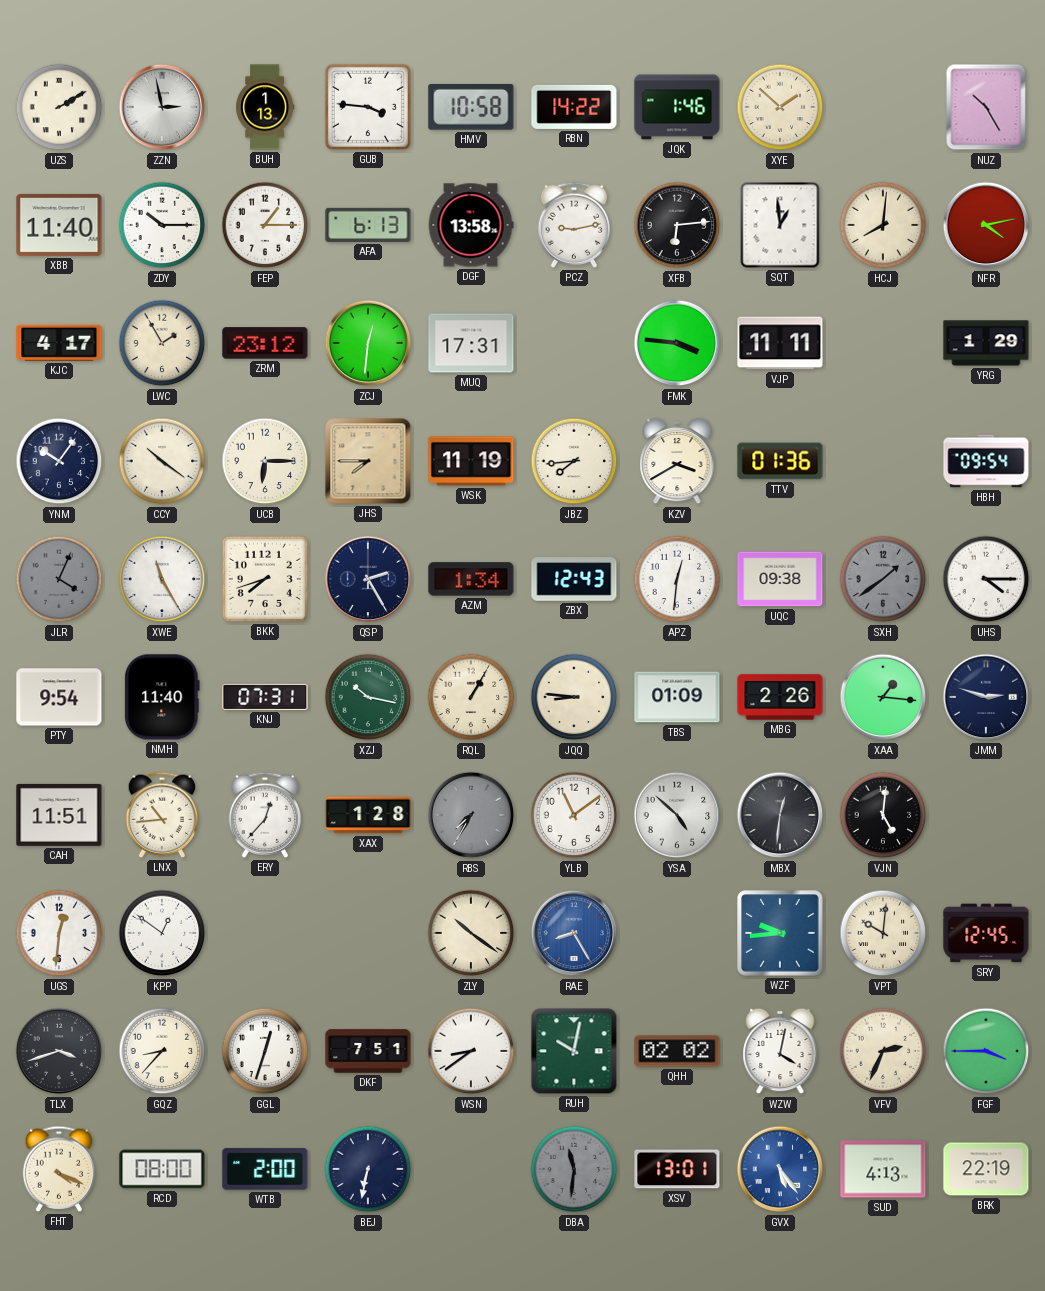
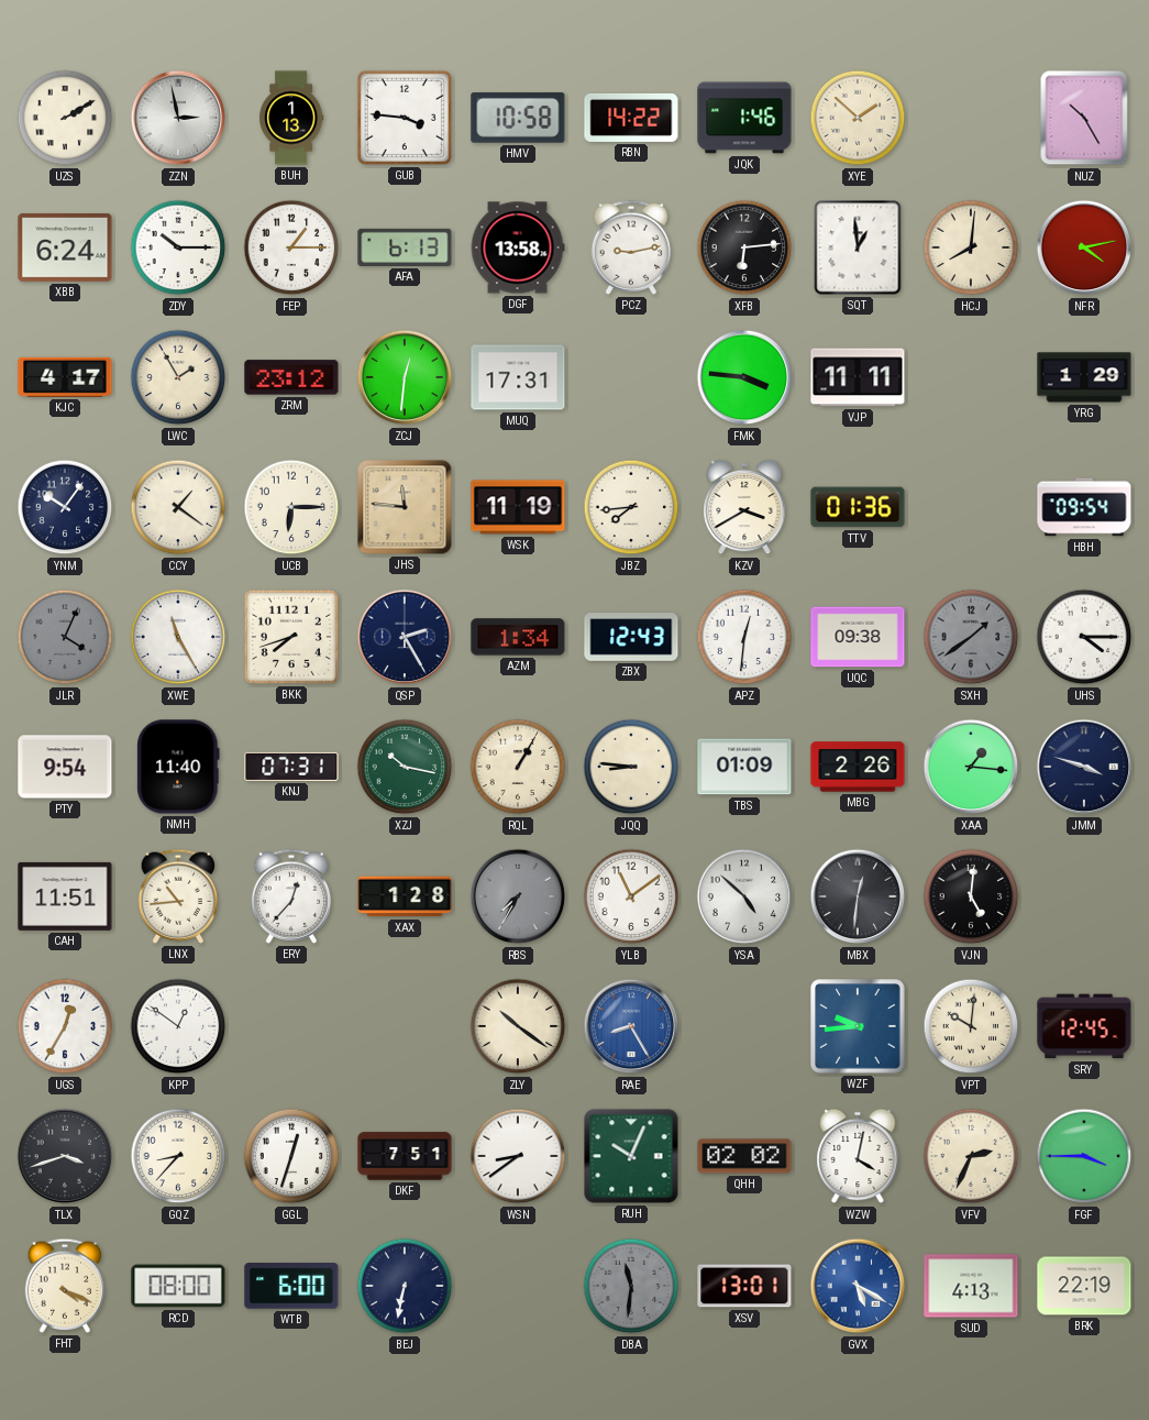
XBB: 11:40 -> 6:24 (65, 247)
CCY: 10:21 -> 1:21 (178, 507)
JHS: 7:45 -> 11:46 (405, 507)
JMM: 2:48 -> 3:48 (1084, 767)
UGS: 12:31 -> 12:35 (65, 1026)
RUH: 10:02 -> 10:04 (631, 1156)
WTB: 2:00 -> 6:00 (291, 1286)
GVX: 5:24 -> 5:20 (858, 1286)
